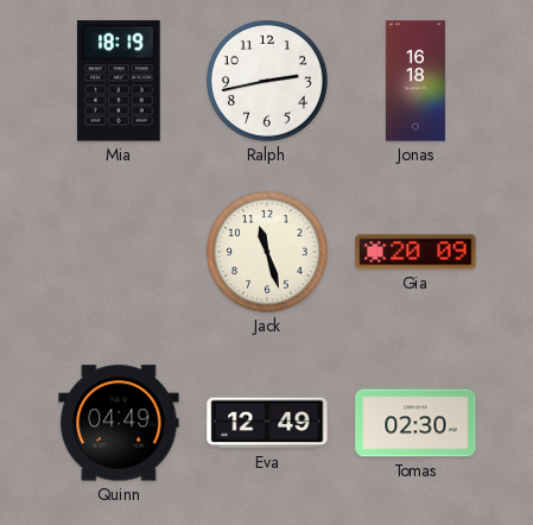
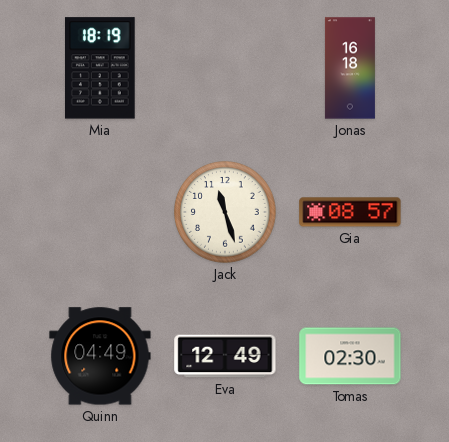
Ralph: 2:43 -> none (267, 81)
Gia: 20:09 -> 08:57 (350, 212)
